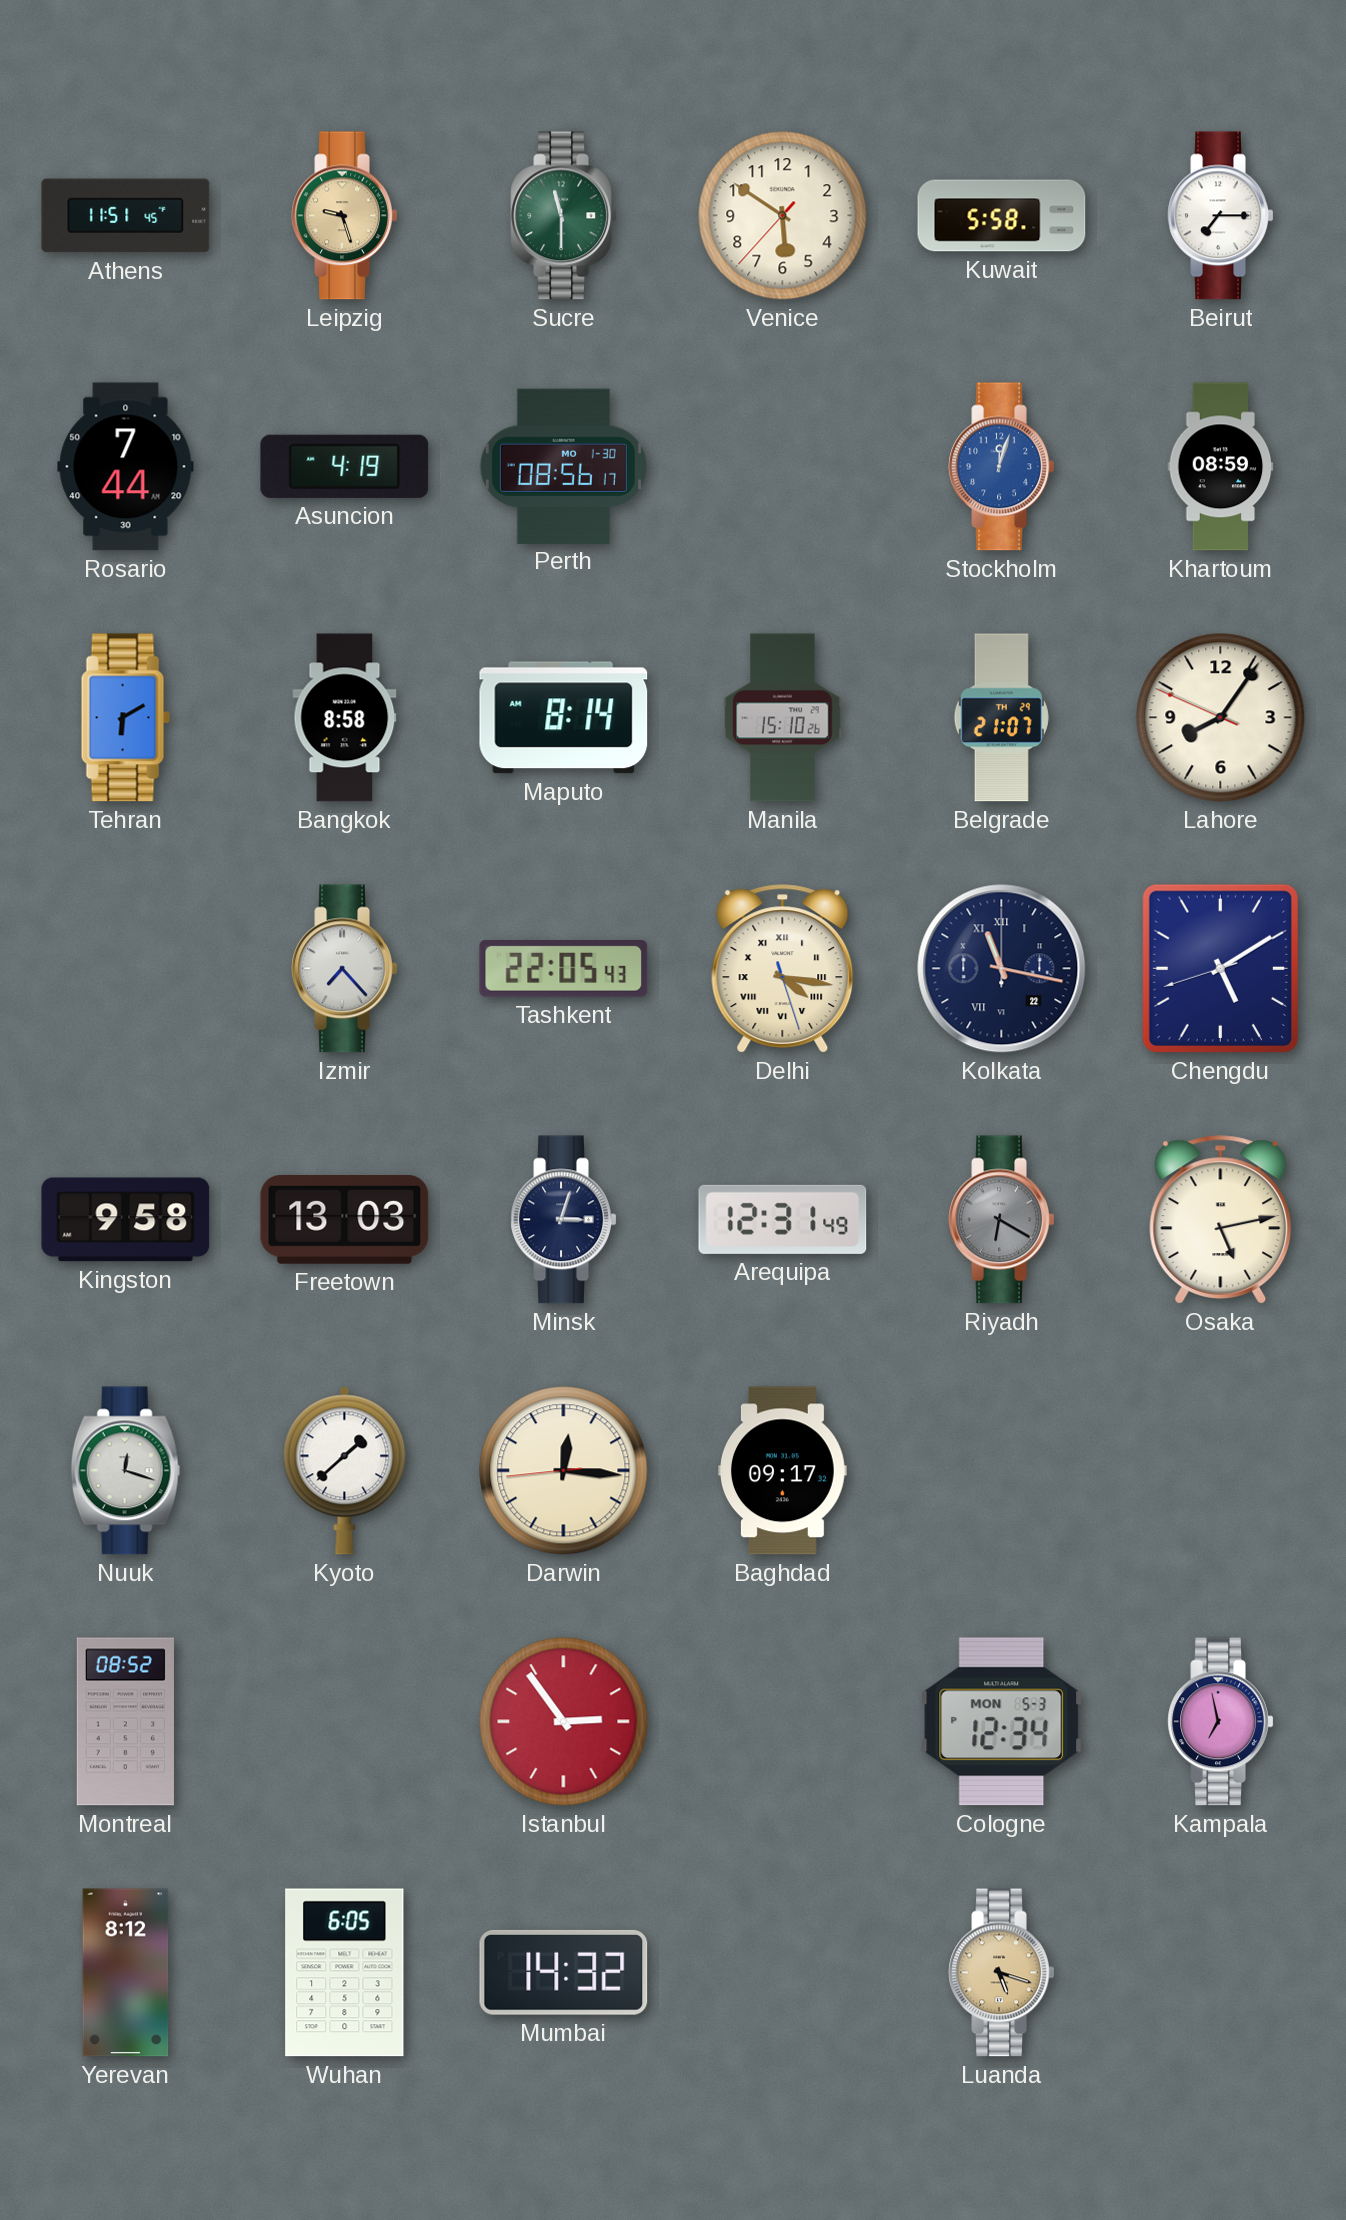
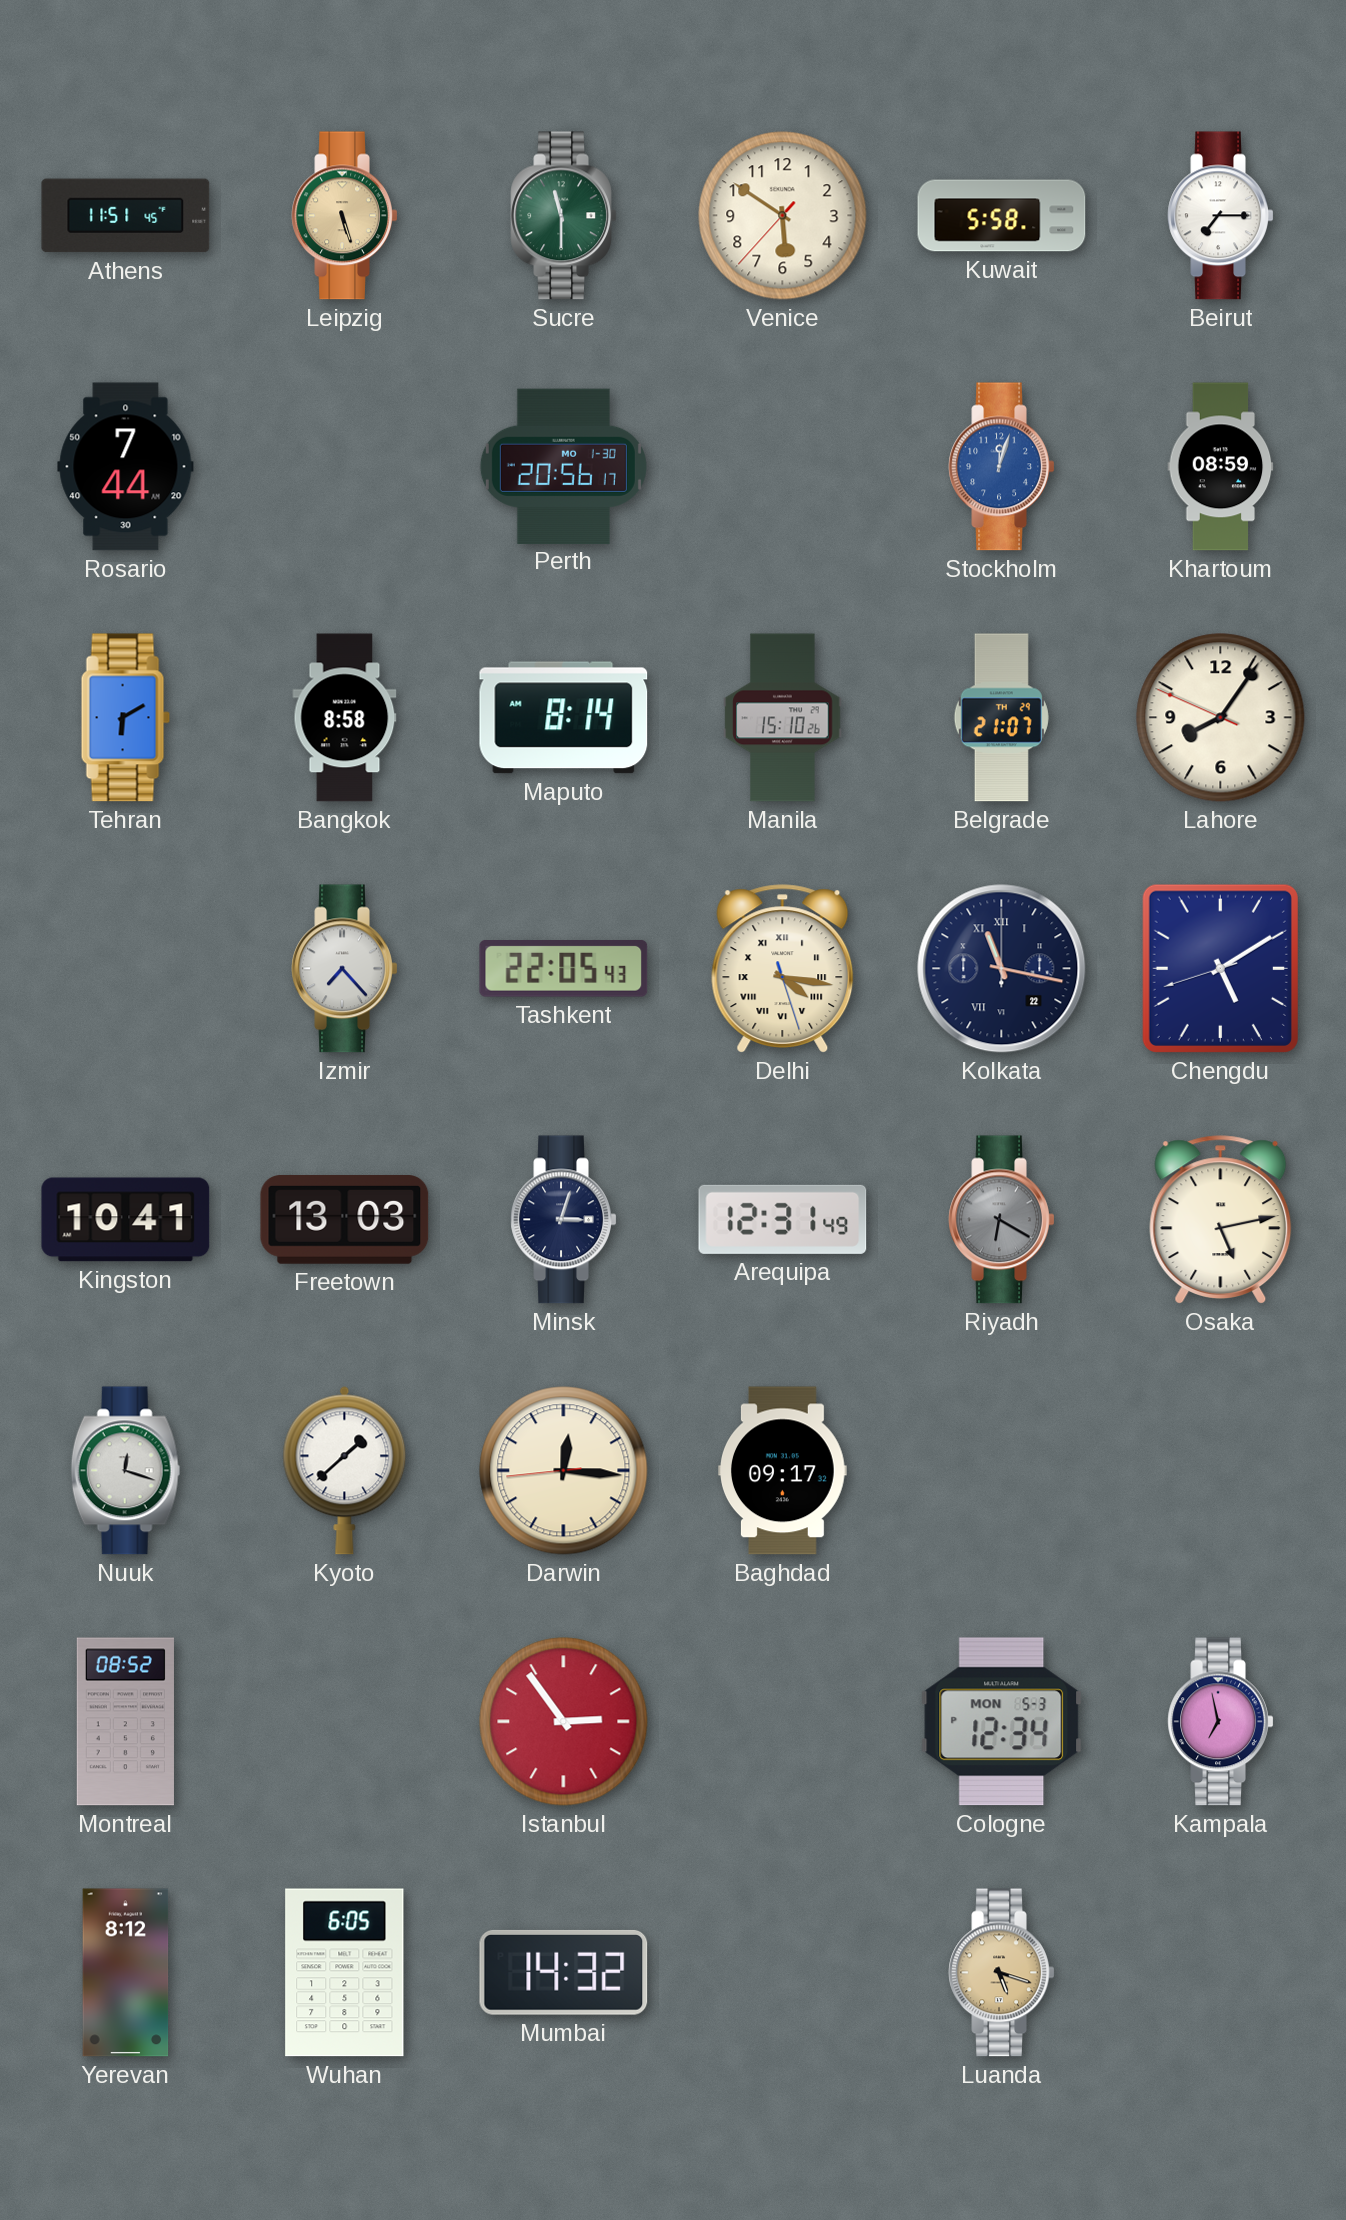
Leipzig: 9:27 -> 5:27 (345, 216)
Asuncion: 4:19 -> none (345, 466)
Perth: 08:56 -> 20:56 (563, 466)
Kingston: 9:58 -> 10:41 (126, 1220)
